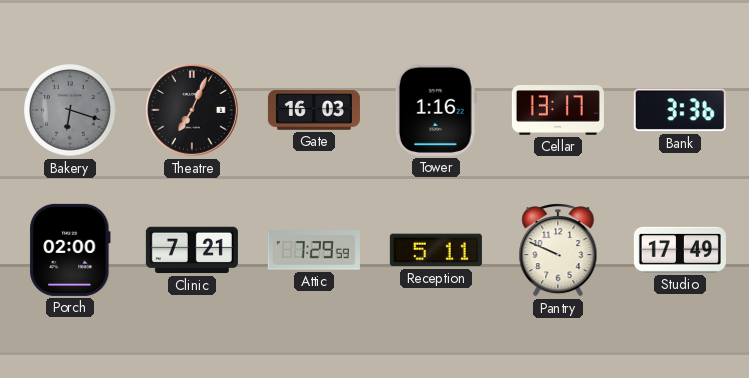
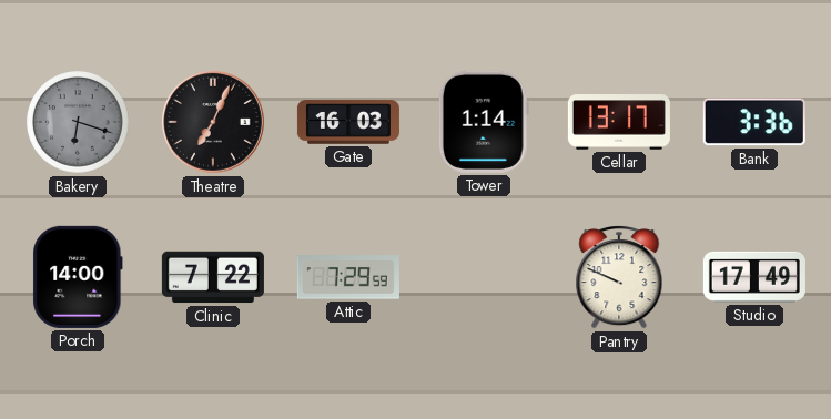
Tower: 1:16 -> 1:14 (484, 122)
Porch: 02:00 -> 14:00 (78, 277)
Clinic: 7:21 -> 7:22 (213, 277)
Reception: 5:11 -> none (436, 250)
